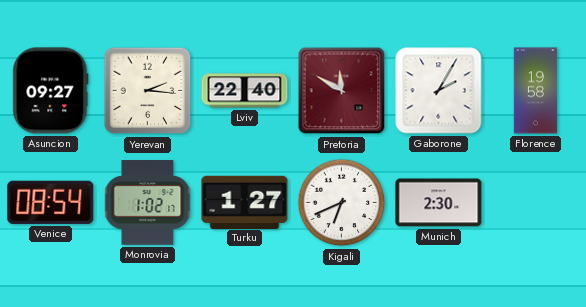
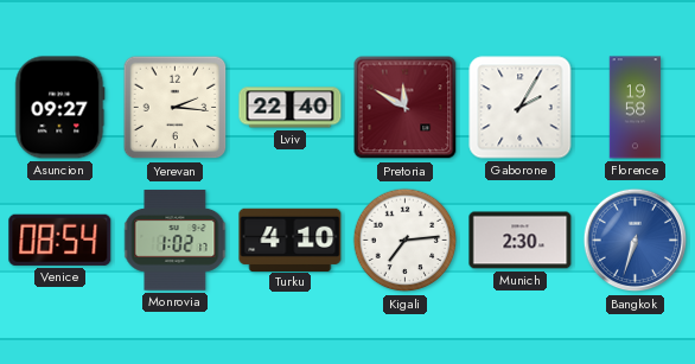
Turku: 1:27 -> 4:10 (291, 240)
Kigali: 6:41 -> 7:14 (406, 241)
Bangkok: none -> 6:33 (636, 241)
